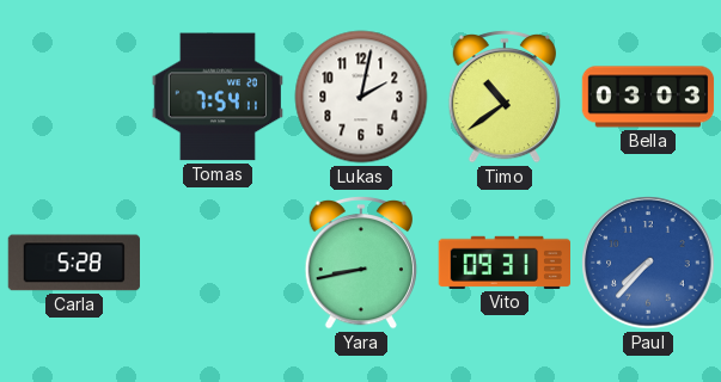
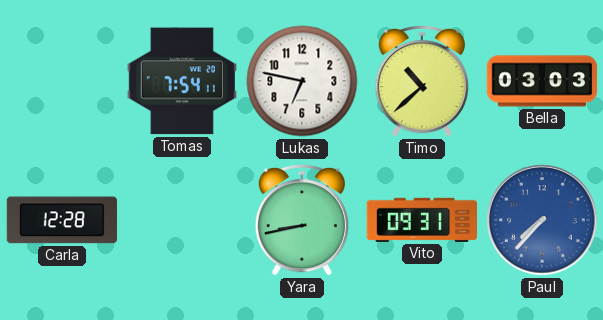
Lukas: 2:02 -> 6:47 (302, 81)
Timo: 10:39 -> 10:38 (421, 81)
Carla: 5:28 -> 12:28 (62, 220)
